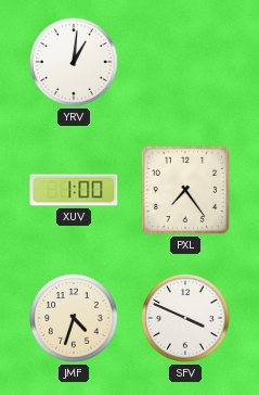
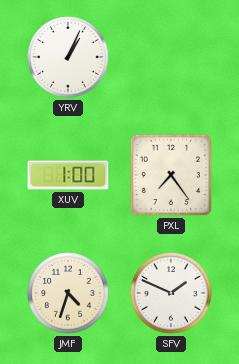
YRV: 1:01 -> 1:04 (68, 57)
SFV: 3:49 -> 1:49 (171, 293)
